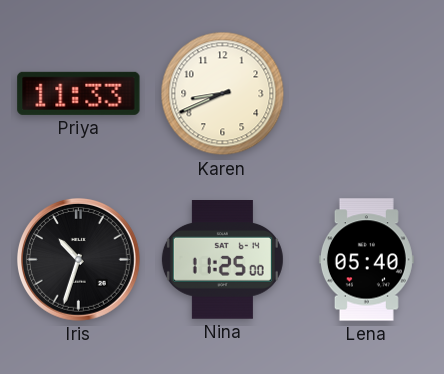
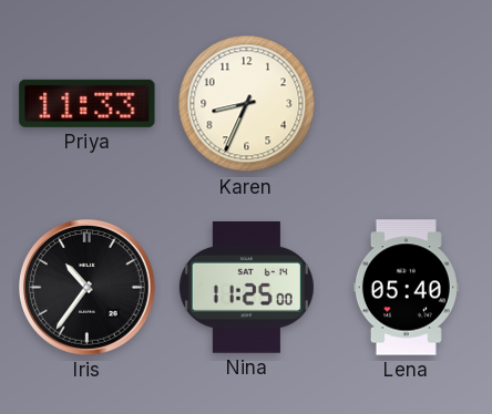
Karen: 8:41 -> 8:34 (247, 104)
Iris: 10:33 -> 10:36 (88, 288)
